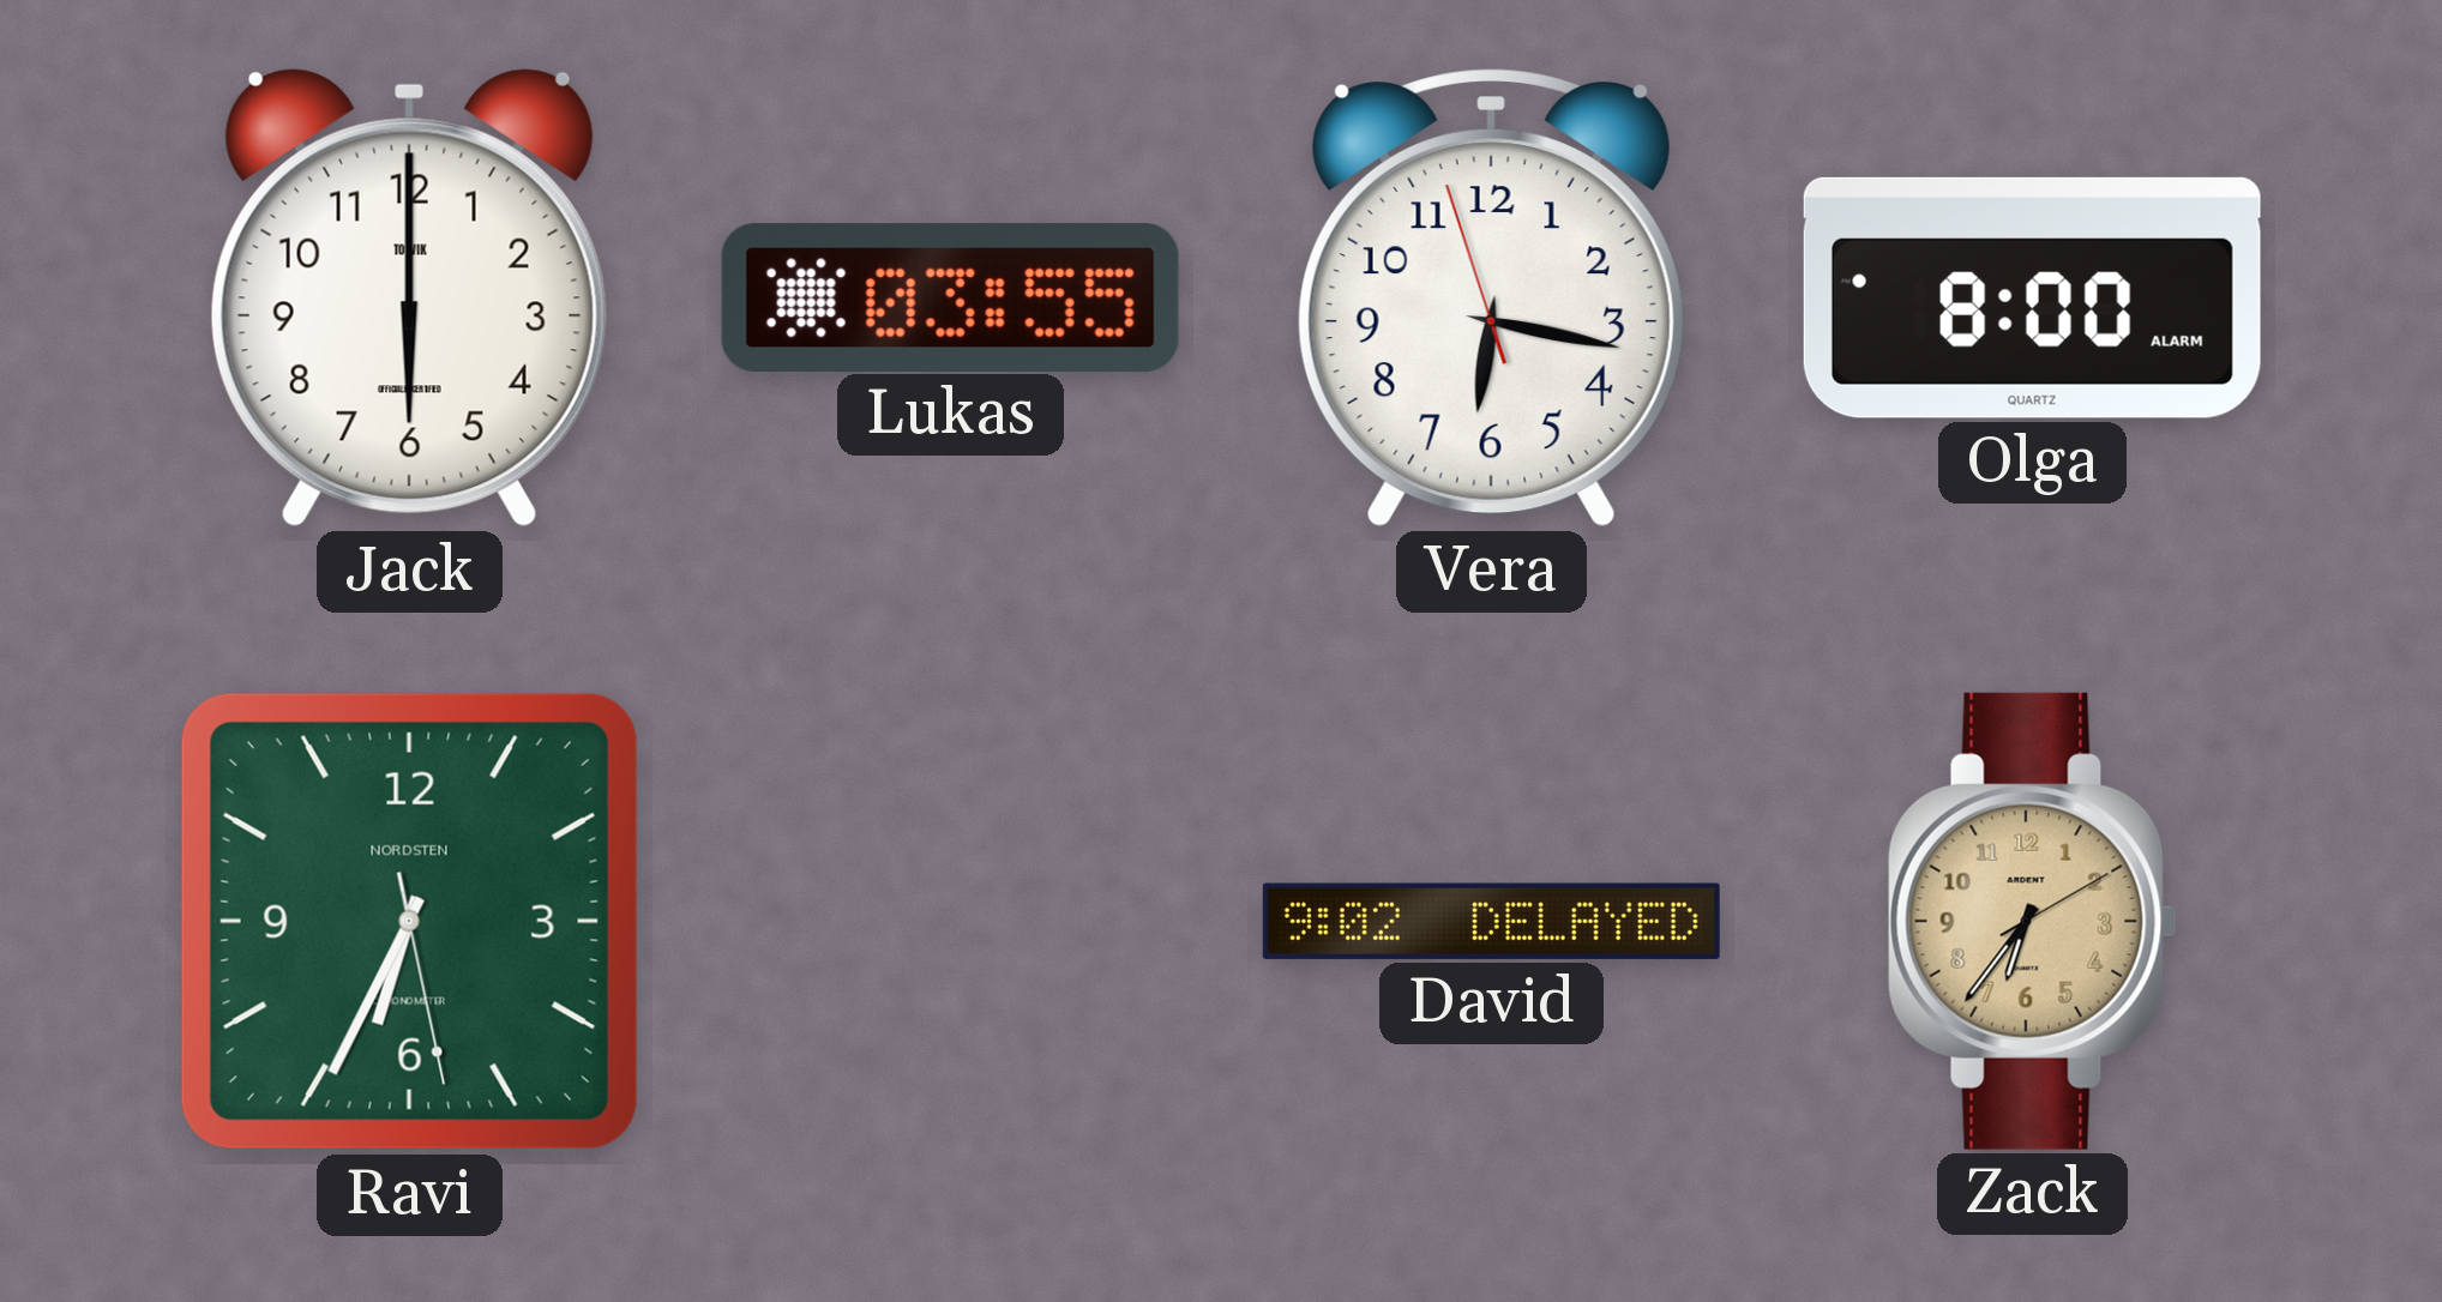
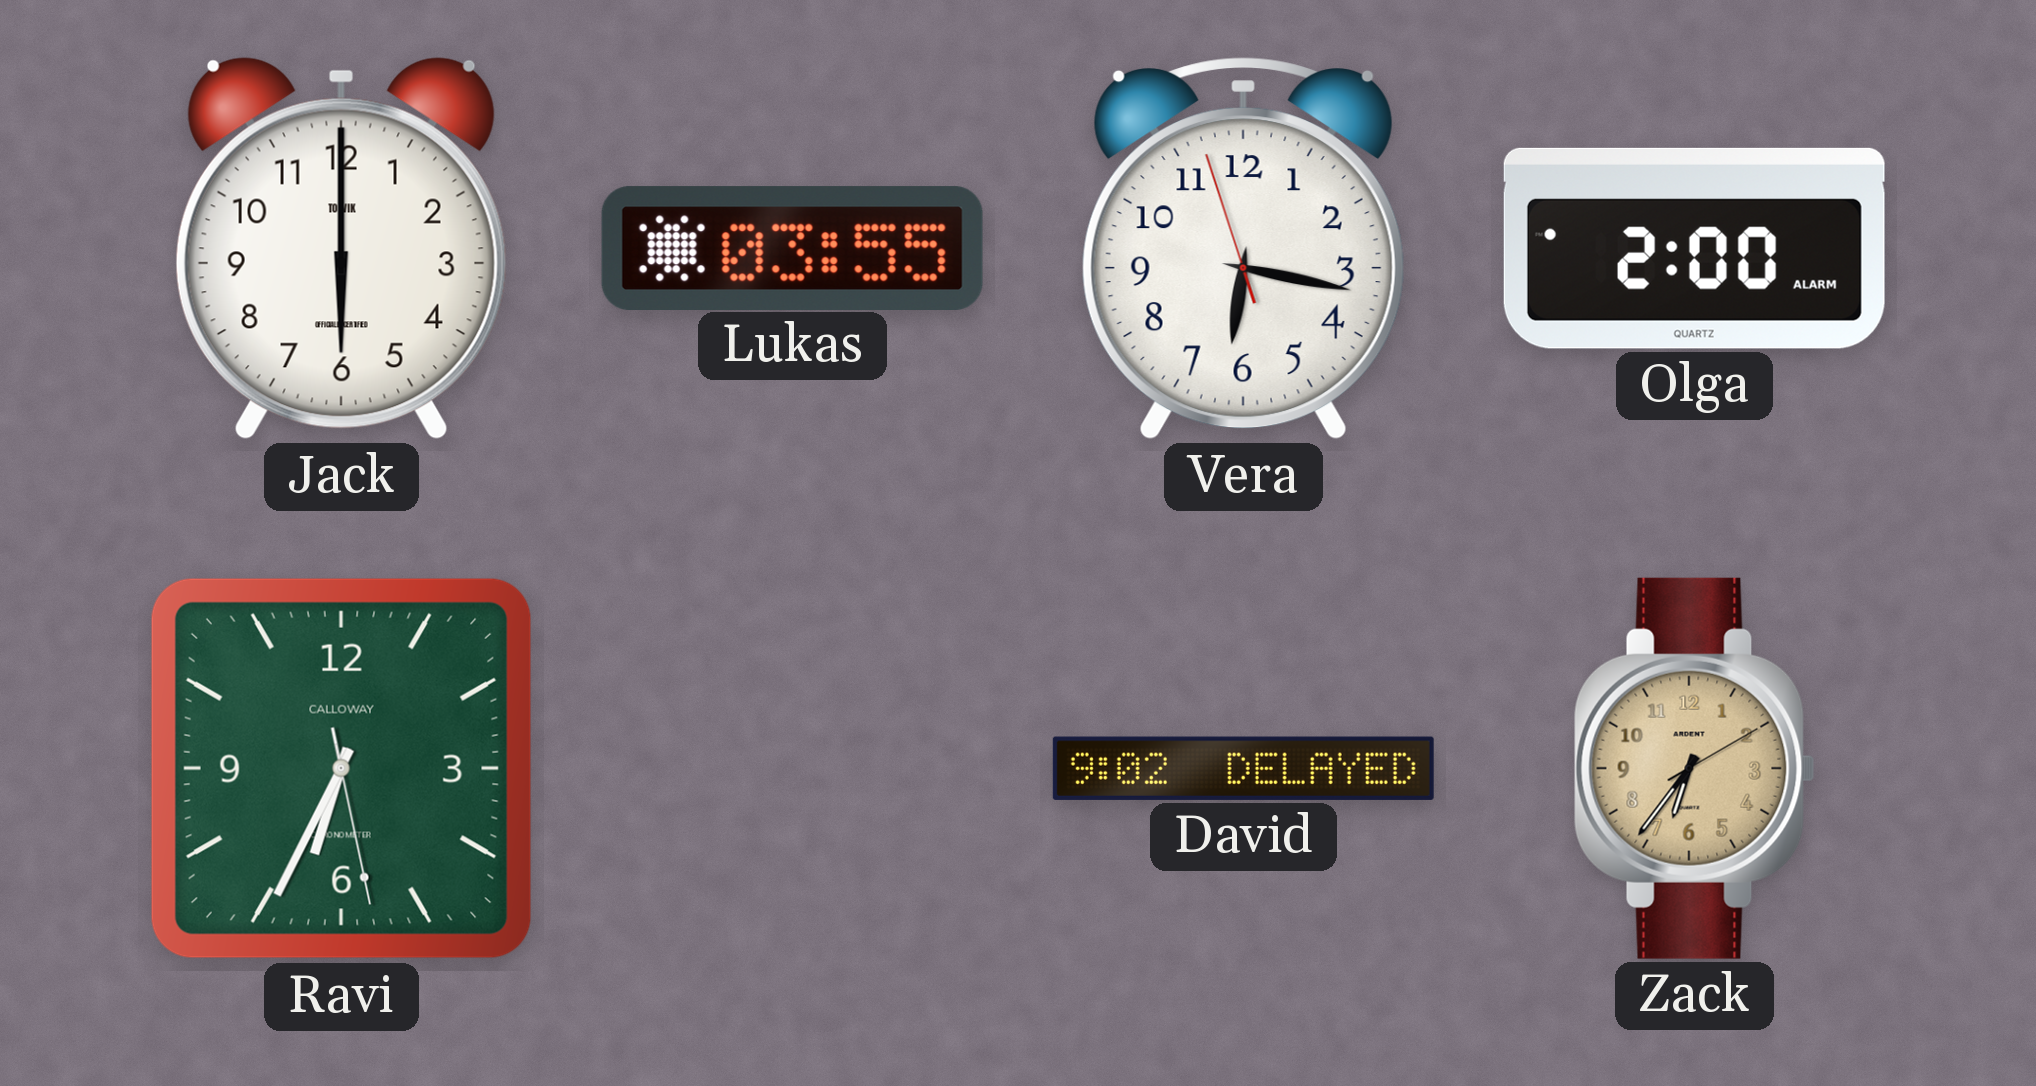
Olga: 8:00 -> 2:00 (1694, 248)
Ravi brand: NORDSTEN -> CALLOWAY (341, 768)
